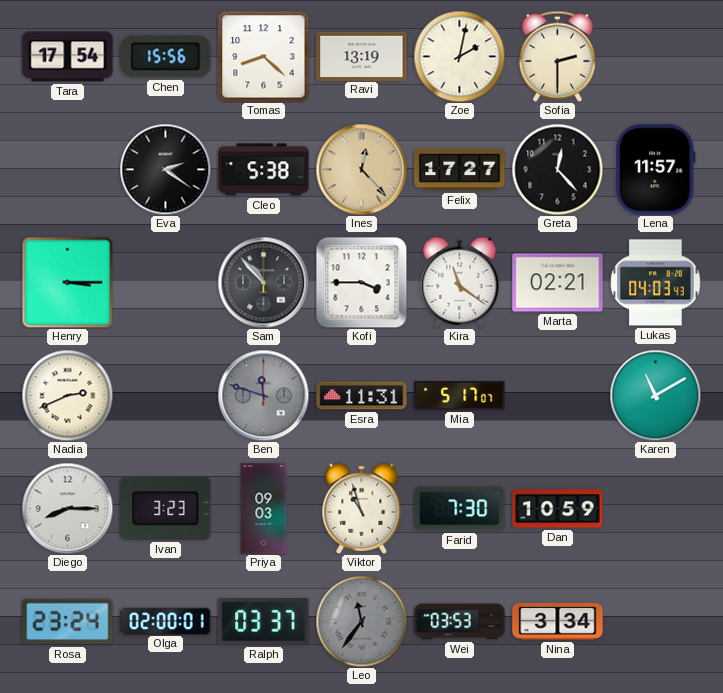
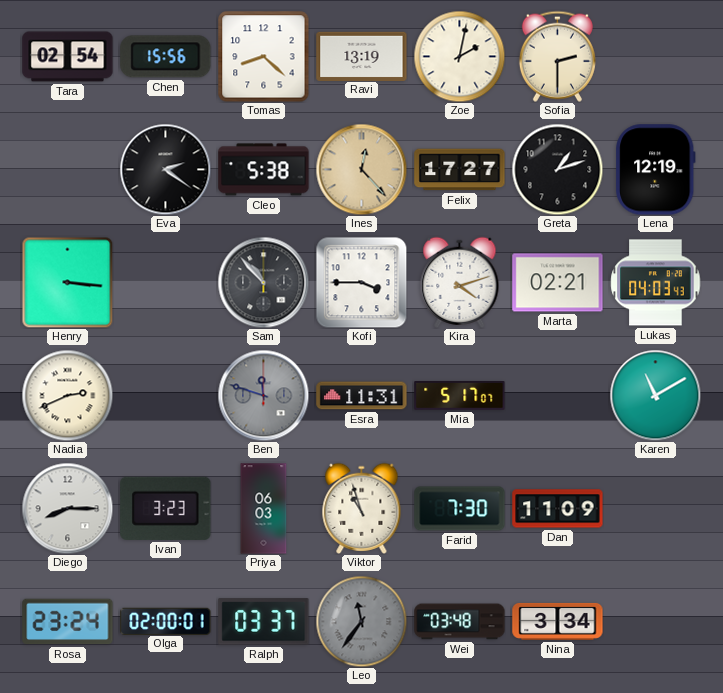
Tara: 17:54 -> 02:54 (68, 57)
Greta: 12:23 -> 1:12 (557, 169)
Lena: 11:57 -> 12:19 (656, 170)
Henry: 3:15 -> 3:16 (67, 282)
Kira: 11:21 -> 4:12 (460, 282)
Priya: 09:03 -> 06:03 (264, 509)
Dan: 10:59 -> 11:09 (558, 509)
Wei: 03:53 -> 03:48 (460, 622)
